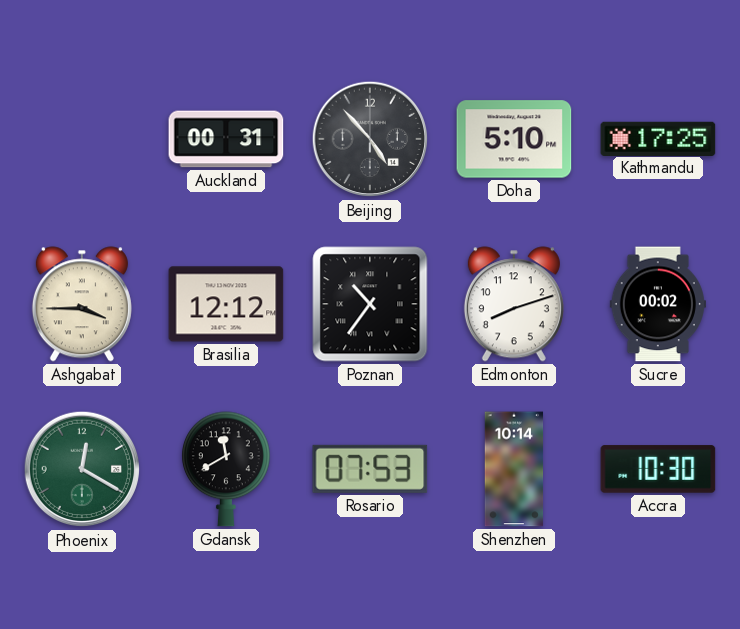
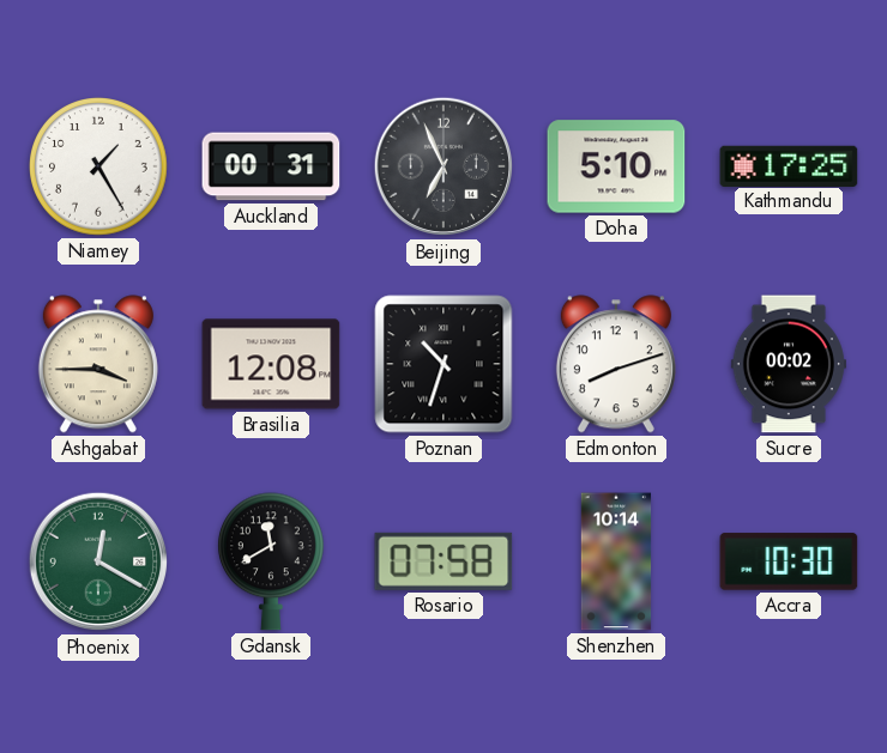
Niamey: none -> 1:25 (99, 168)
Beijing: 4:53 -> 6:56 (444, 166)
Brasilia: 12:12 -> 12:08 (271, 364)
Poznan: 10:36 -> 10:33 (444, 364)
Rosario: 07:53 -> 07:58 (444, 561)
